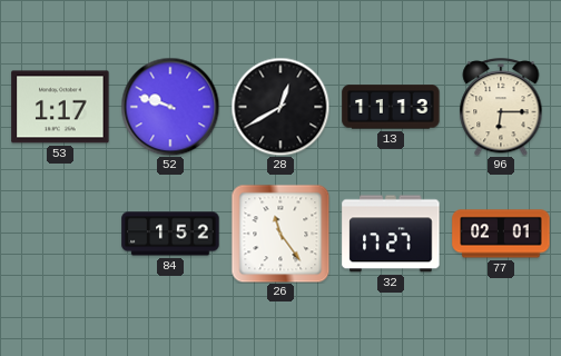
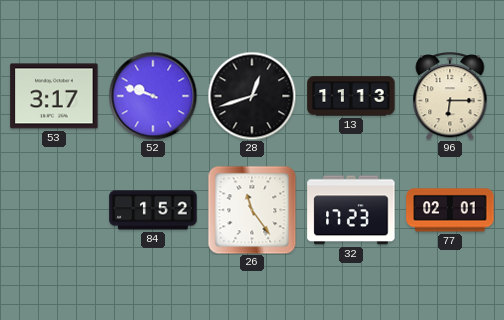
53: 1:17 -> 3:17 (54, 96)
28: 12:40 -> 12:42 (252, 96)
32: 17:27 -> 17:23 (351, 210)
